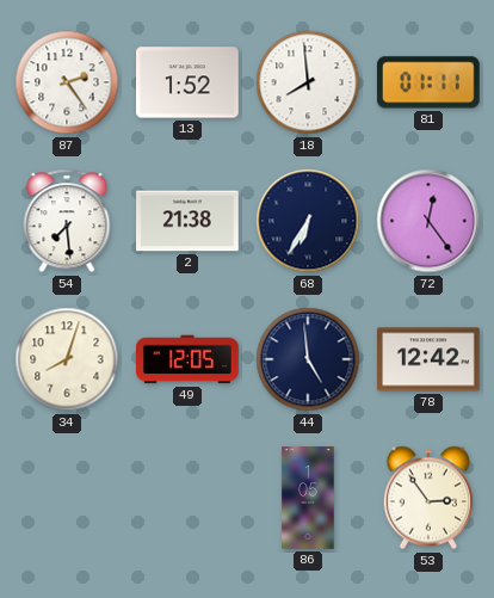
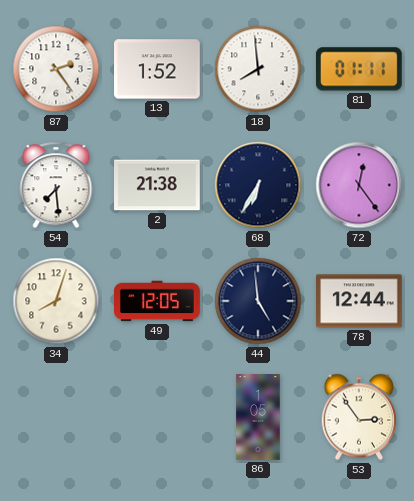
78: 12:42 -> 12:44 (360, 301)
